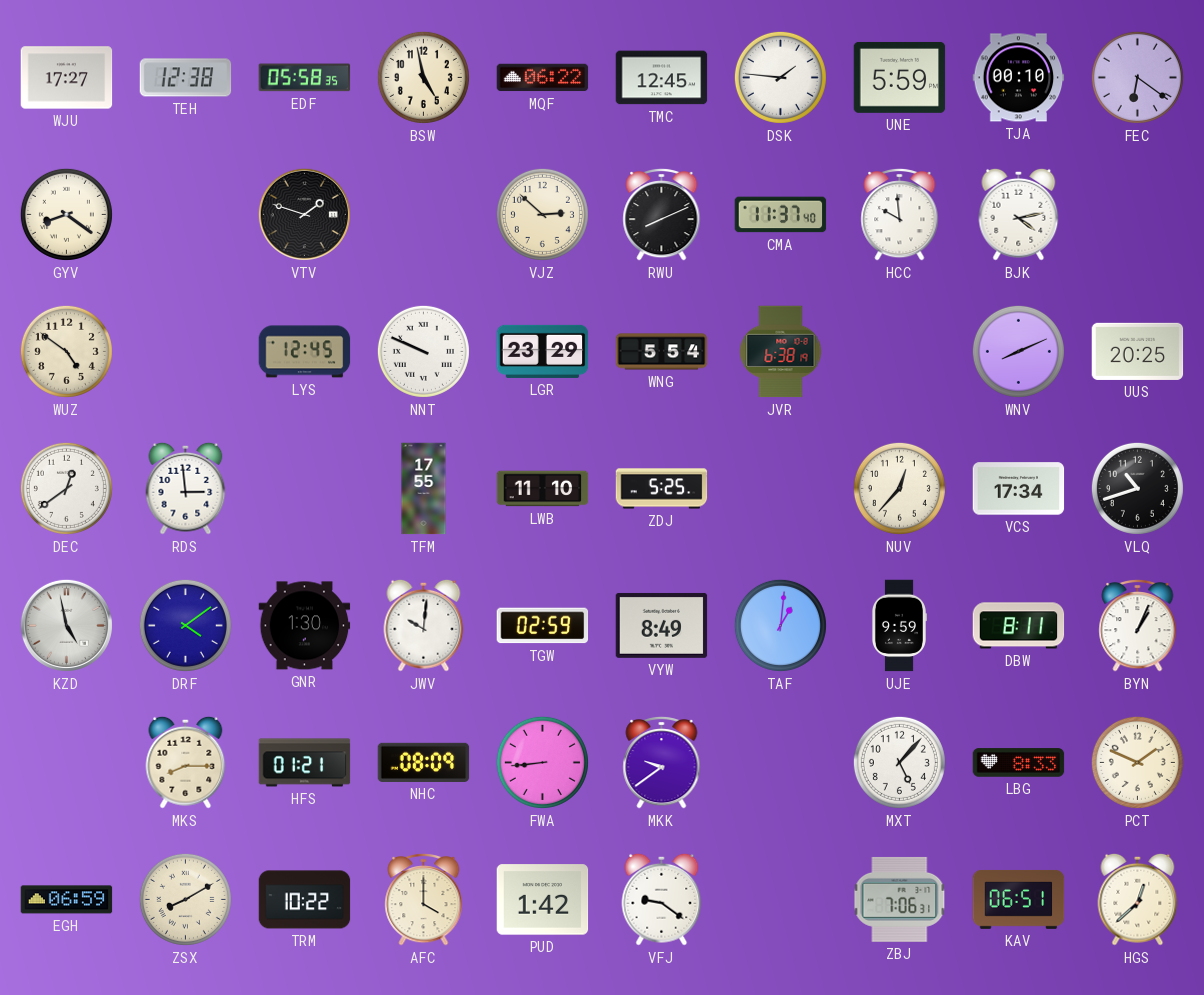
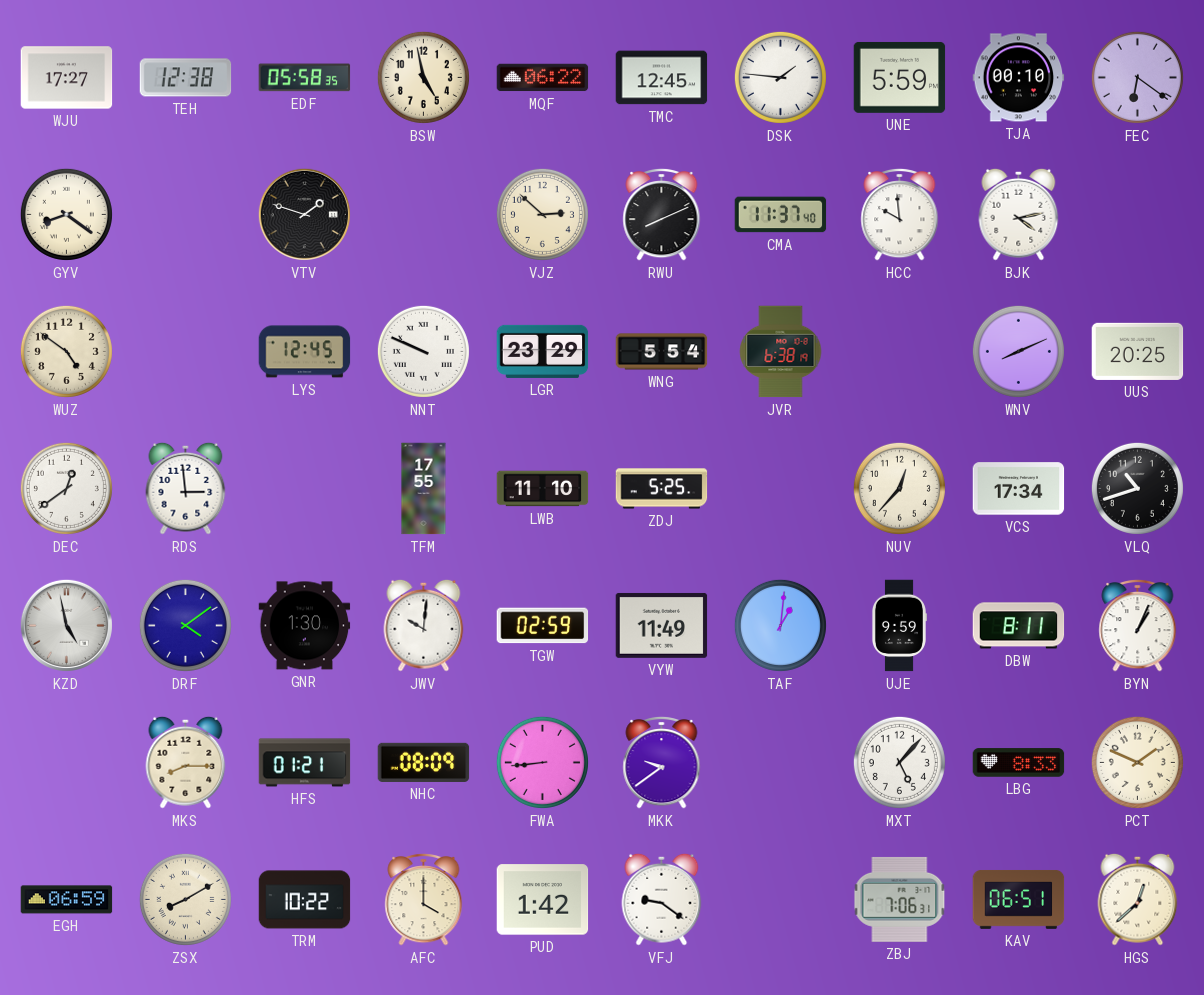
VYW: 8:49 -> 11:49 (662, 625)
